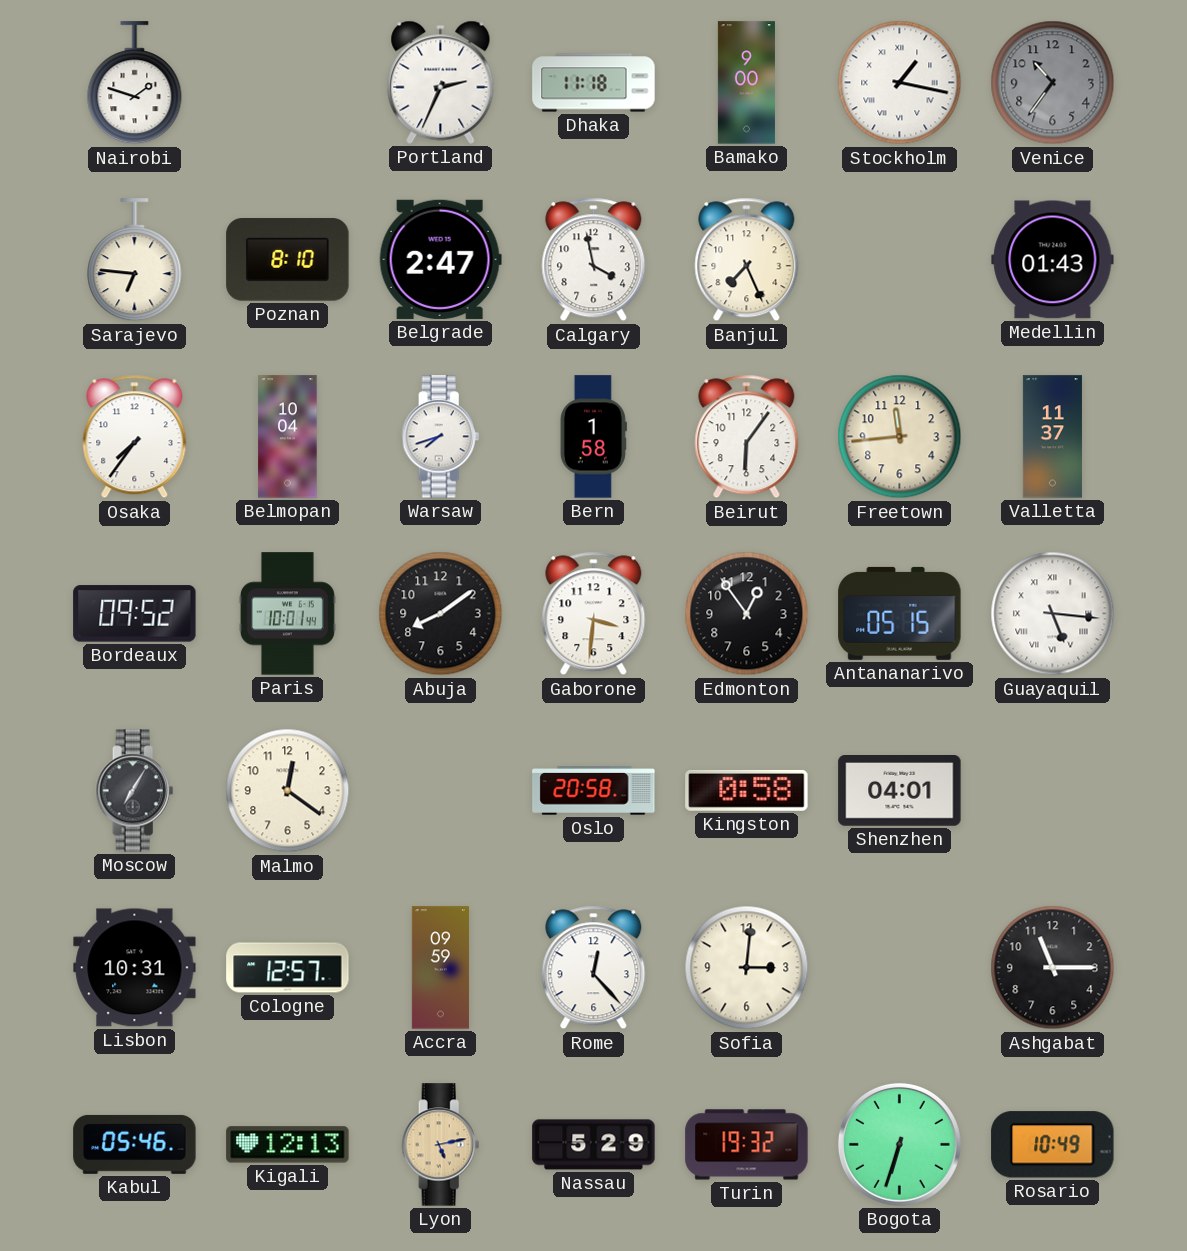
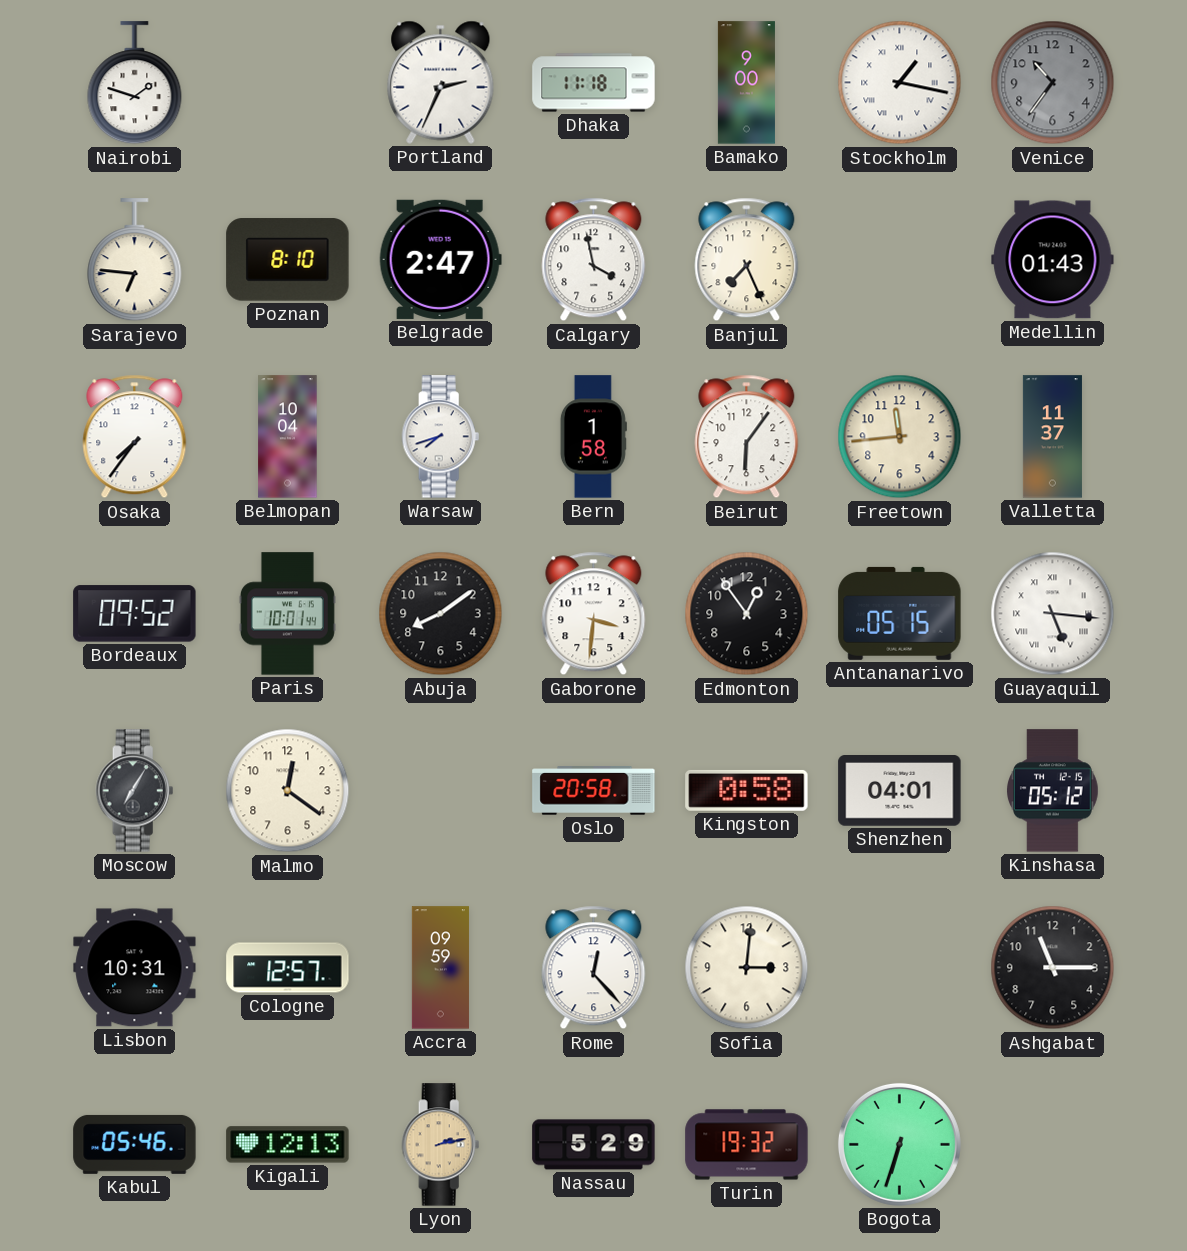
Kinshasa: none -> 05:12 (1053, 791)
Lyon: 5:13 -> 2:13 (441, 1145)
Rosario: 10:49 -> none (1053, 1145)
